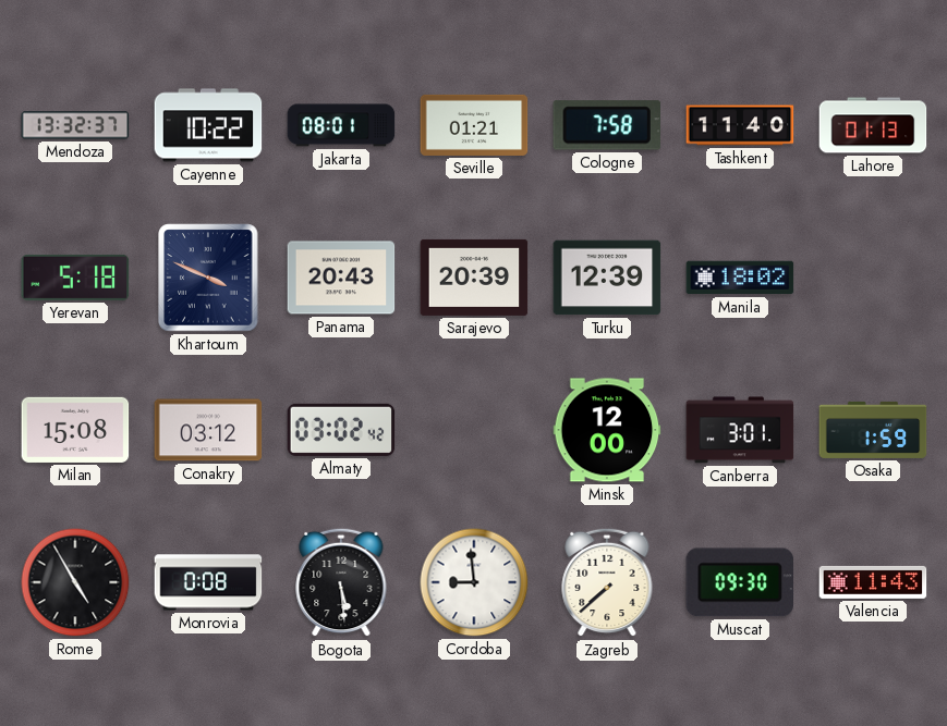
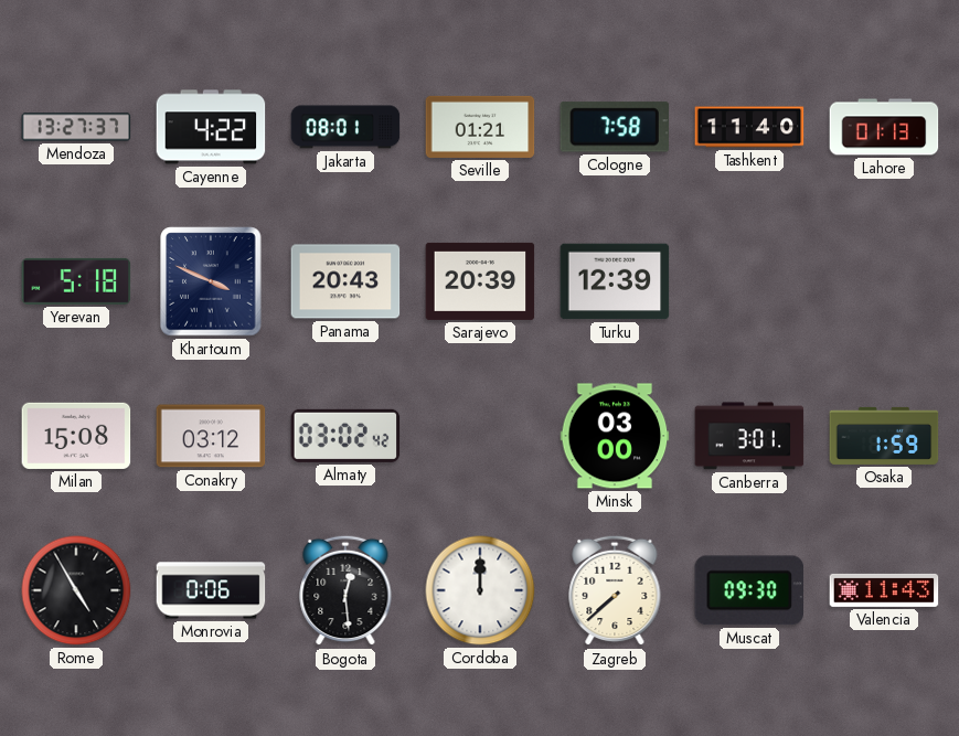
Mendoza: 13:32 -> 13:27 (76, 127)
Cayenne: 10:22 -> 4:22 (211, 127)
Manila: 18:02 -> none (740, 278)
Minsk: 12:00 -> 03:00 (615, 436)
Monrovia: 0:08 -> 0:06 (211, 590)
Bogota: 5:29 -> 12:29 (345, 590)
Cordoba: 8:59 -> 12:00 (480, 590)
